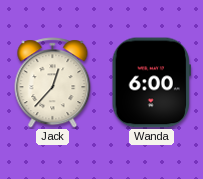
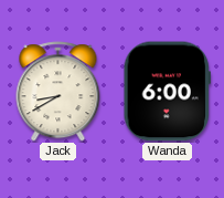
Jack: 12:37 -> 8:40 (58, 92)
